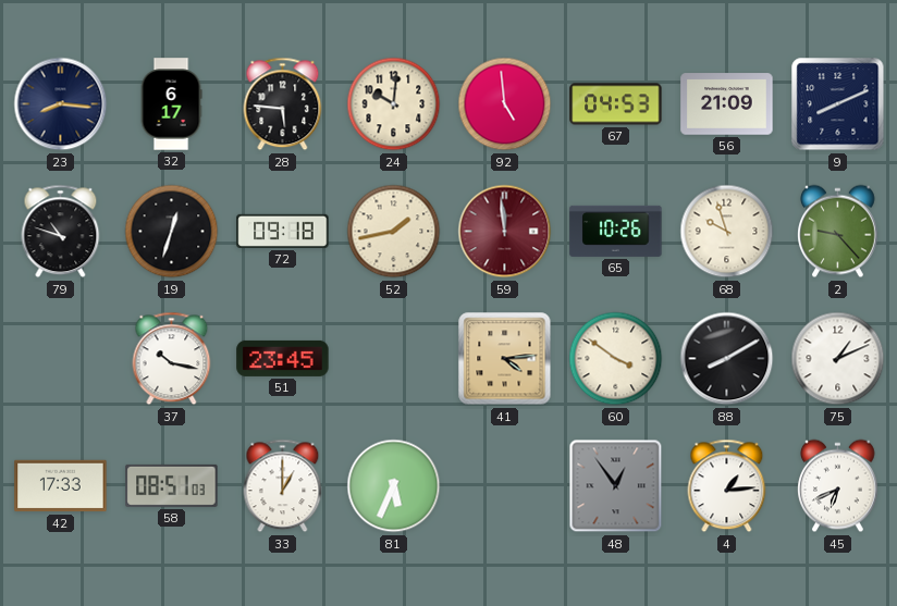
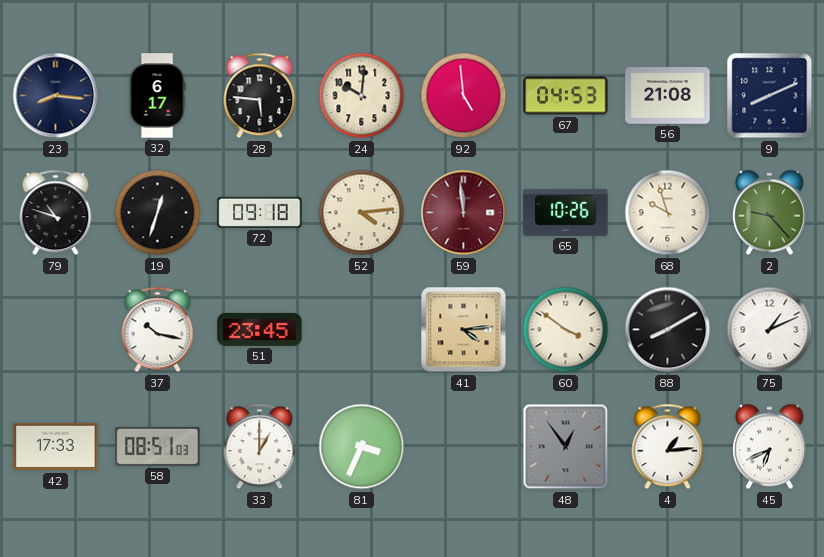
56: 21:09 -> 21:08 (668, 96)
52: 1:43 -> 4:14 (362, 213)
81: 5:34 -> 3:34 (362, 447)
